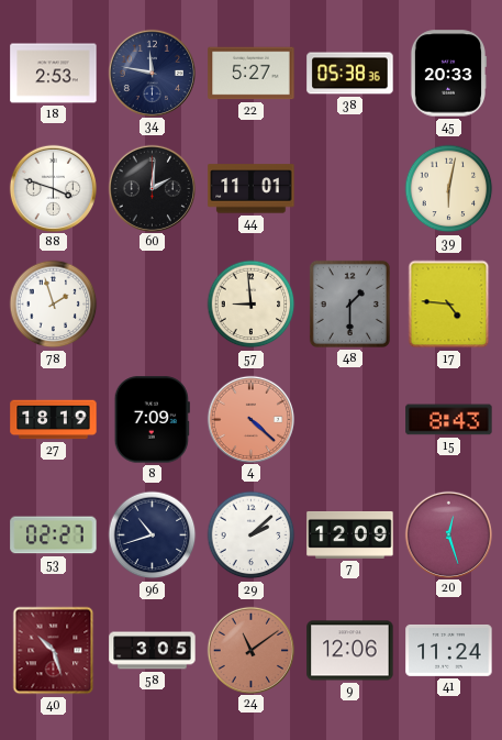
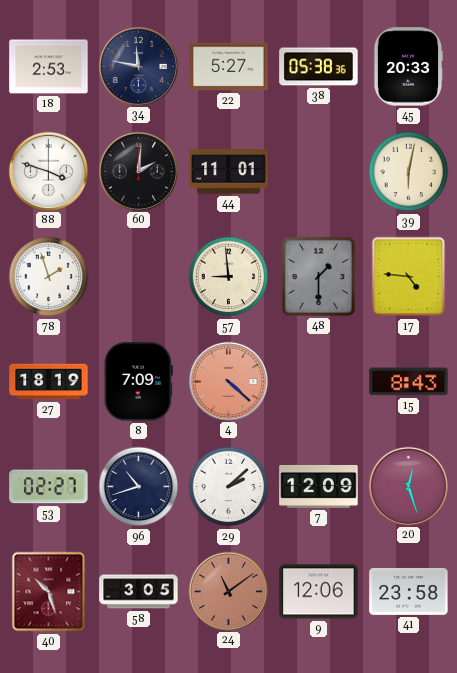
41: 11:24 -> 23:58 (409, 591)
